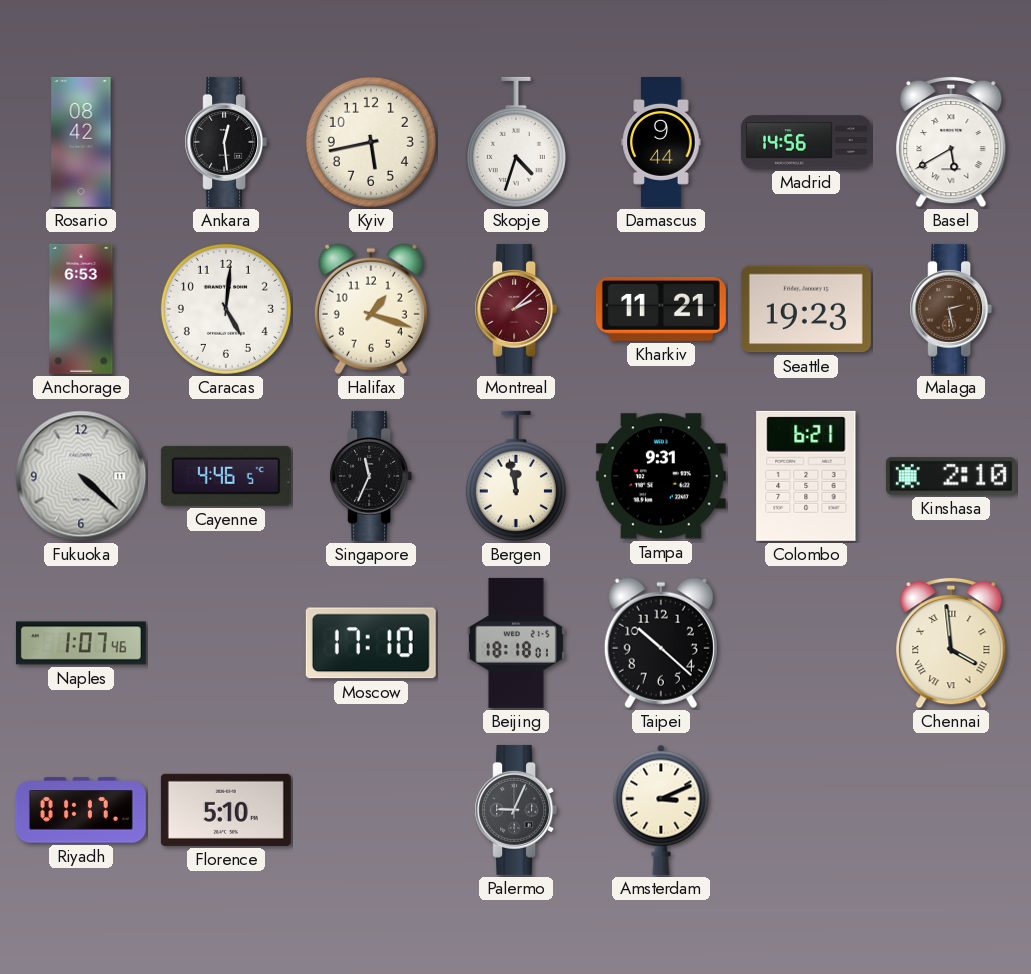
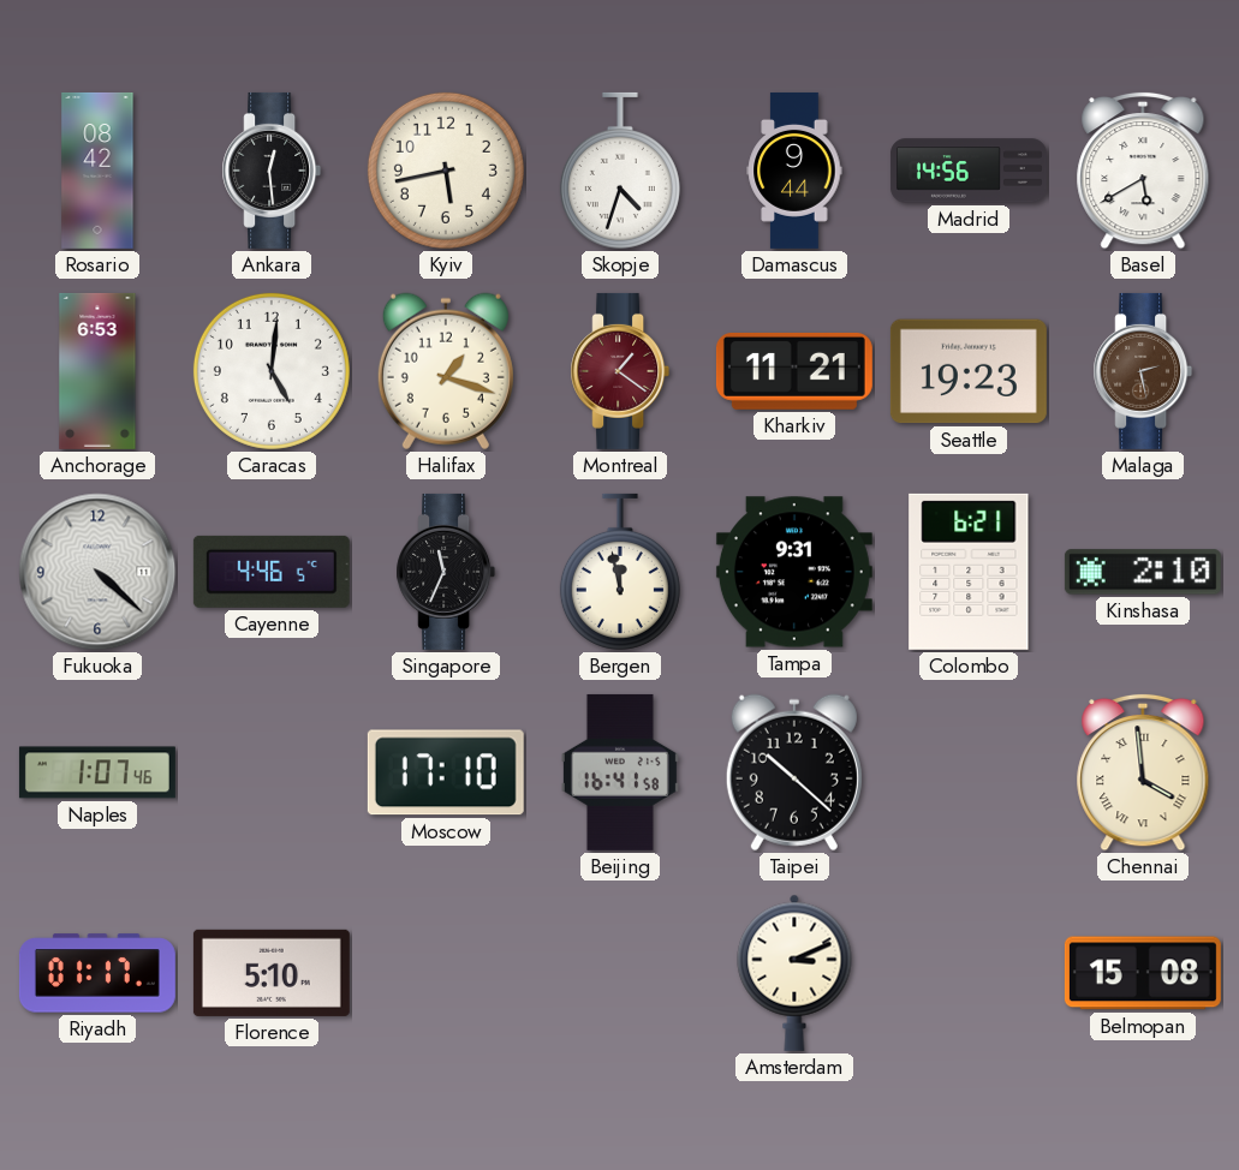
Montreal: 2:08 -> 1:21 (620, 371)
Beijing: 18:18 -> 16:41 (620, 772)
Palermo: 9:04 -> none (516, 810)
Belmopan: none -> 15:08 (1143, 973)
